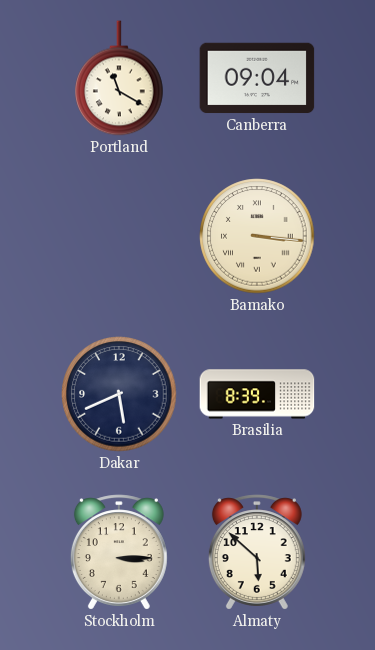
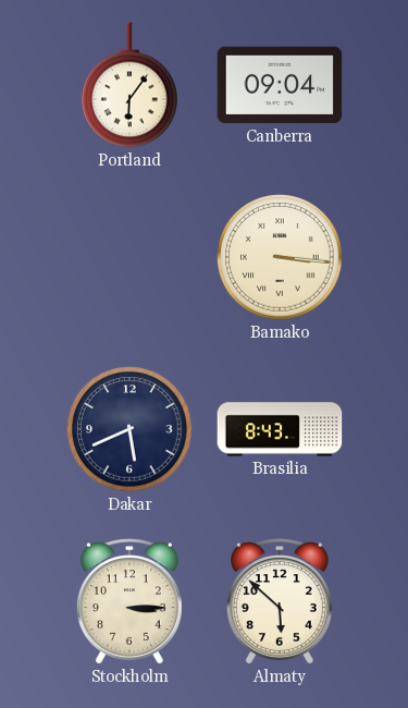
Portland: 11:20 -> 6:06 (129, 85)
Brasilia: 8:39 -> 8:43 (280, 429)
